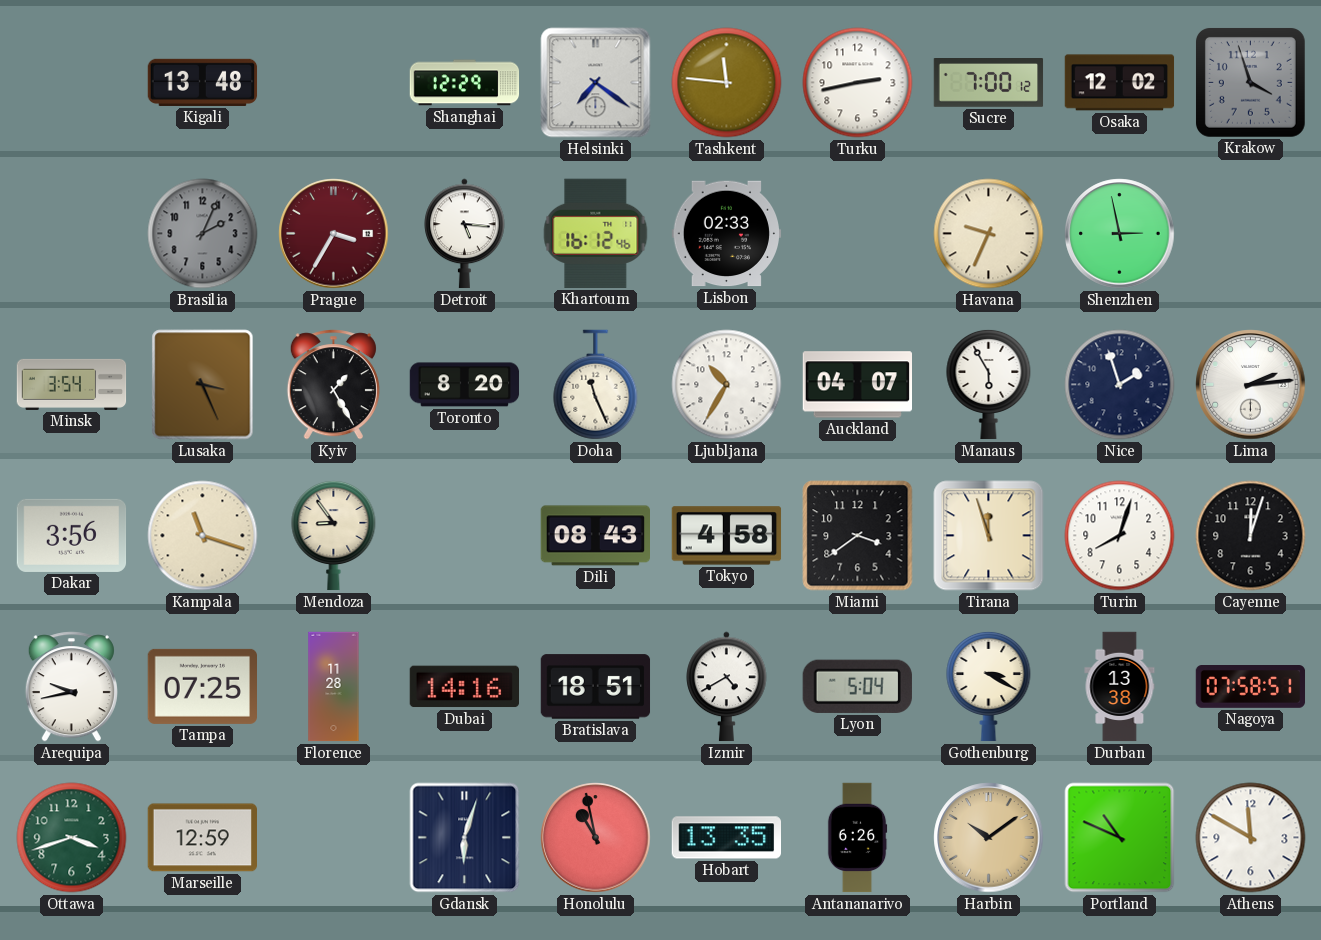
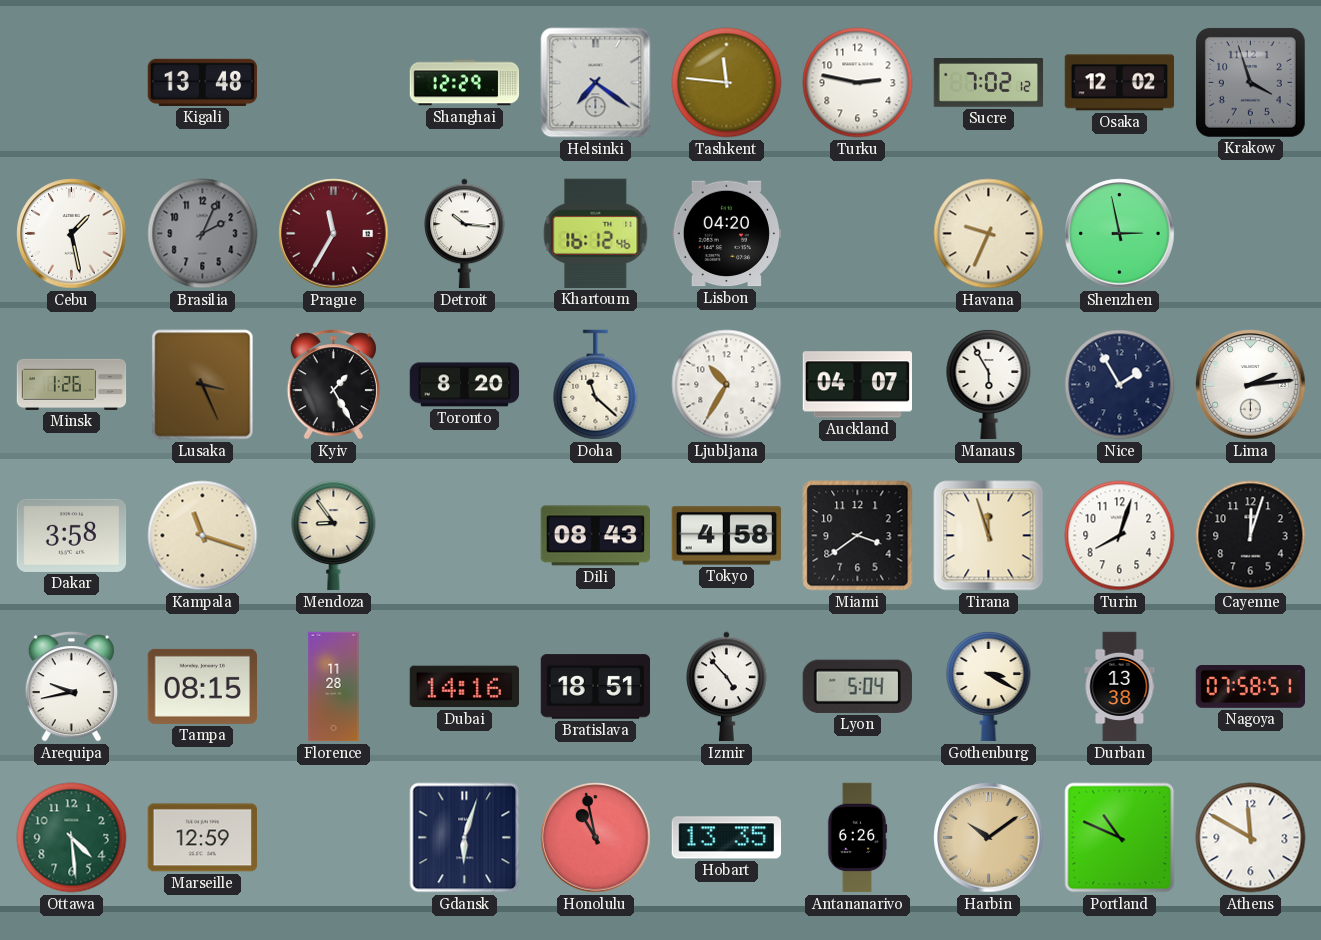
Turku: 2:43 -> 2:47 (858, 83)
Sucre: 7:00 -> 7:02 (989, 83)
Cebu: none -> 1:28 (72, 234)
Prague: 3:35 -> 11:35 (334, 234)
Detroit: 5:16 -> 10:16 (465, 234)
Lisbon: 02:33 -> 04:20 (727, 234)
Minsk: 3:54 -> 1:26 (72, 384)
Doha: 11:26 -> 11:22 (596, 385)
Nice: 1:57 -> 1:55 (1120, 385)
Dakar: 3:56 -> 3:58 (72, 535)
Tampa: 07:25 -> 08:15 (202, 686)
Izmir: 4:40 -> 4:53 (727, 687)
Ottawa: 3:42 -> 4:29 (72, 838)
